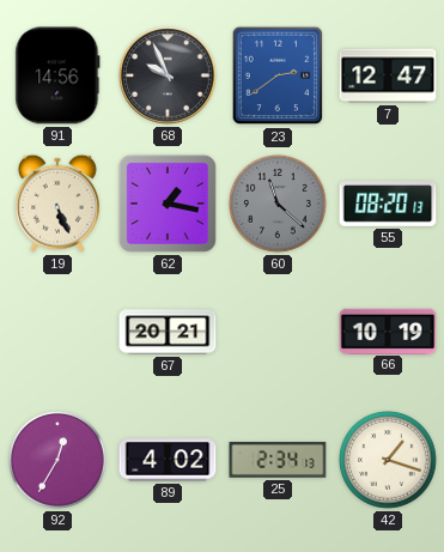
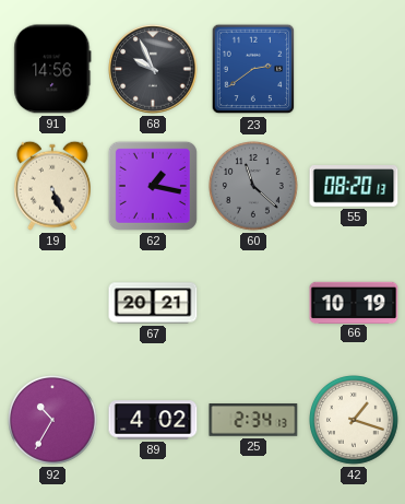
7: 12:47 -> none (388, 75)
92: 12:35 -> 10:35 (53, 421)
